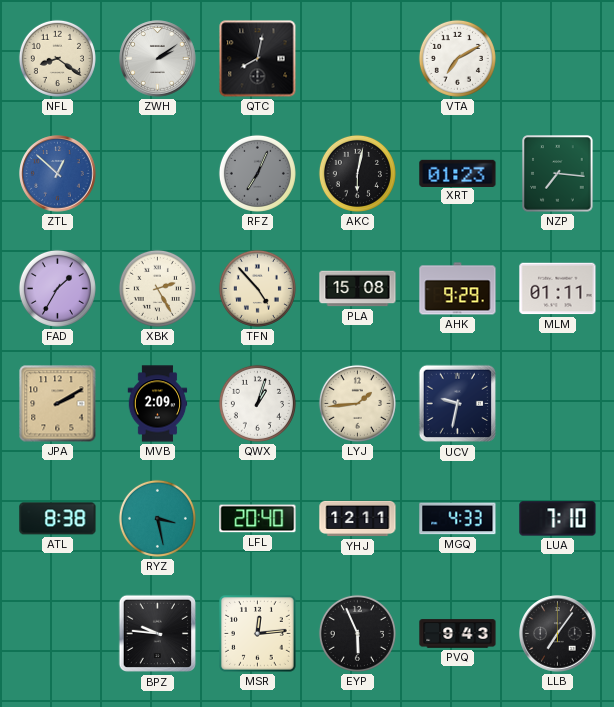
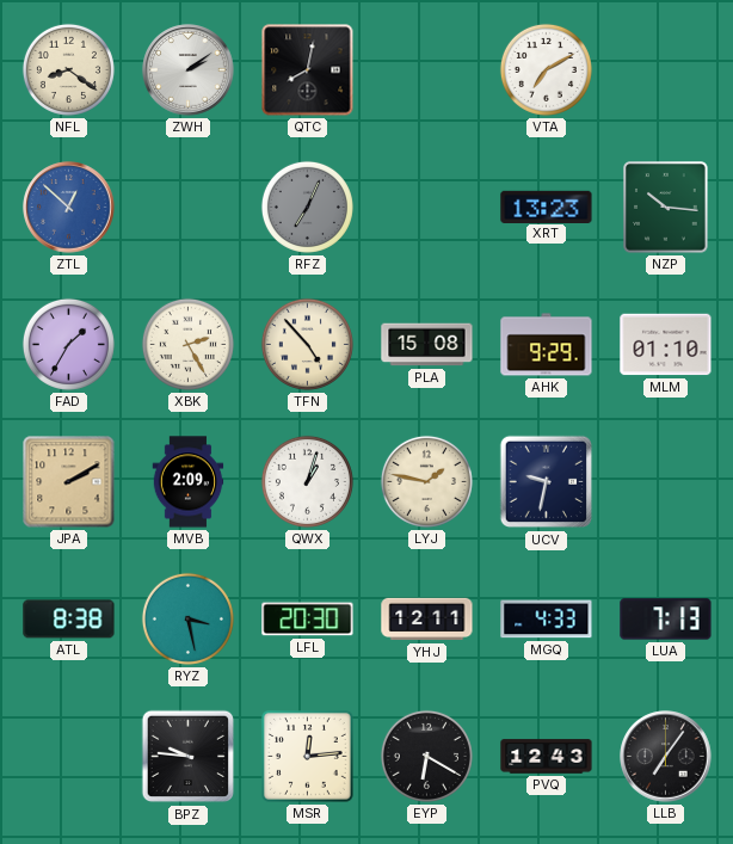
AKC: 6:02 -> none (357, 173)
XRT: 01:23 -> 13:23 (547, 207)
NZP: 7:16 -> 10:16 (666, 208)
MLM: 01:11 -> 01:10 (666, 345)
LYJ: 1:44 -> 1:47 (426, 481)
LFL: 20:40 -> 20:30 (308, 620)
LUA: 7:10 -> 7:13 (666, 620)
EYP: 5:56 -> 6:20 (426, 756)
PVQ: 9:43 -> 12:43 (547, 757)
